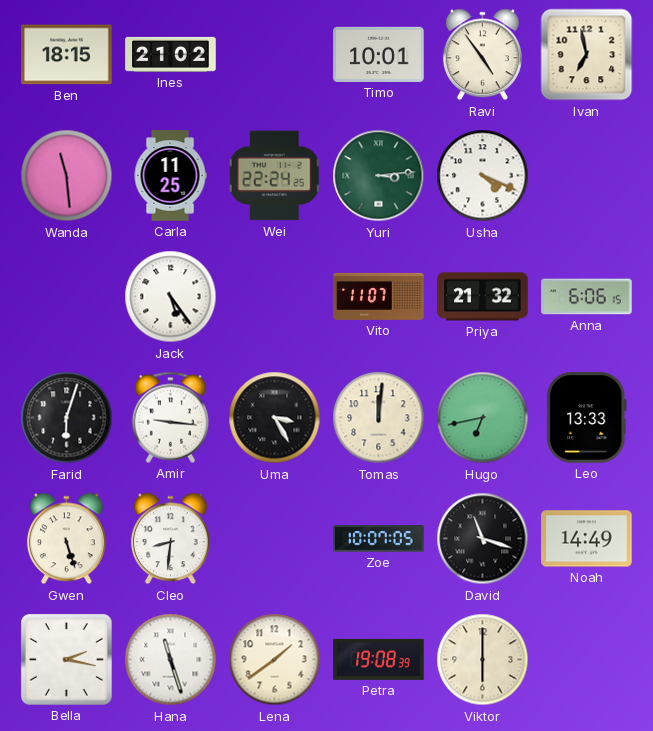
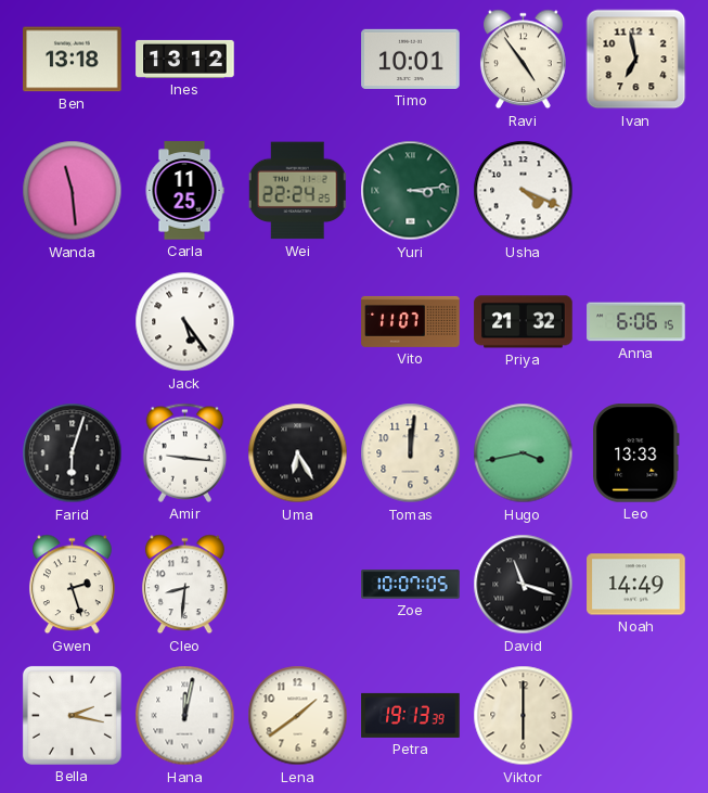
Ben: 18:15 -> 13:18 (73, 60)
Ines: 21:02 -> 13:12 (185, 59)
Uma: 3:25 -> 6:25 (298, 453)
Hugo: 6:43 -> 3:43 (524, 453)
Gwen: 5:27 -> 2:27 (72, 585)
Hana: 11:27 -> 12:02 (185, 716)
Petra: 19:08 -> 19:13 (411, 715)
